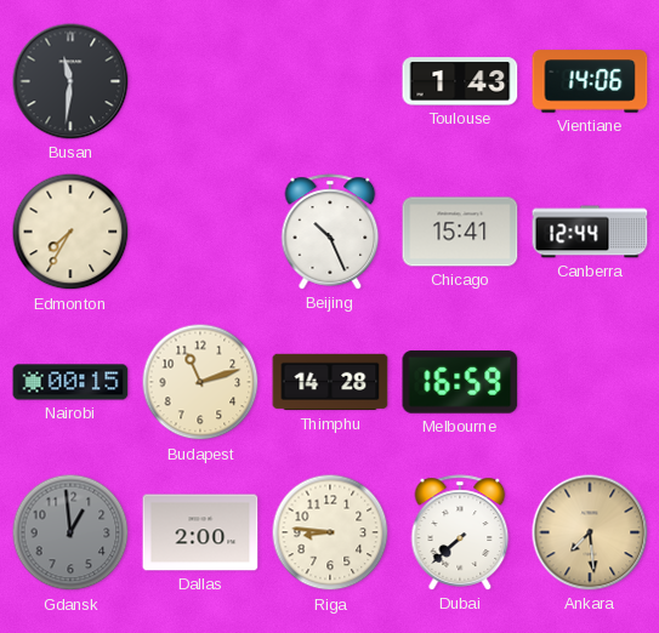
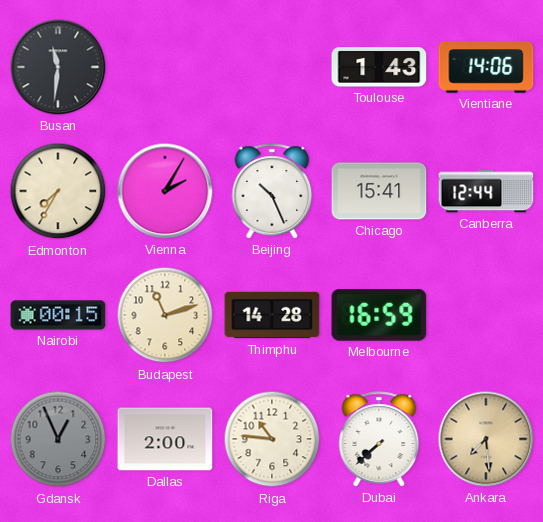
Vienna: none -> 2:05 (165, 191)
Gdansk: 12:59 -> 12:56 (58, 439)
Riga: 8:46 -> 10:46 (272, 439)
